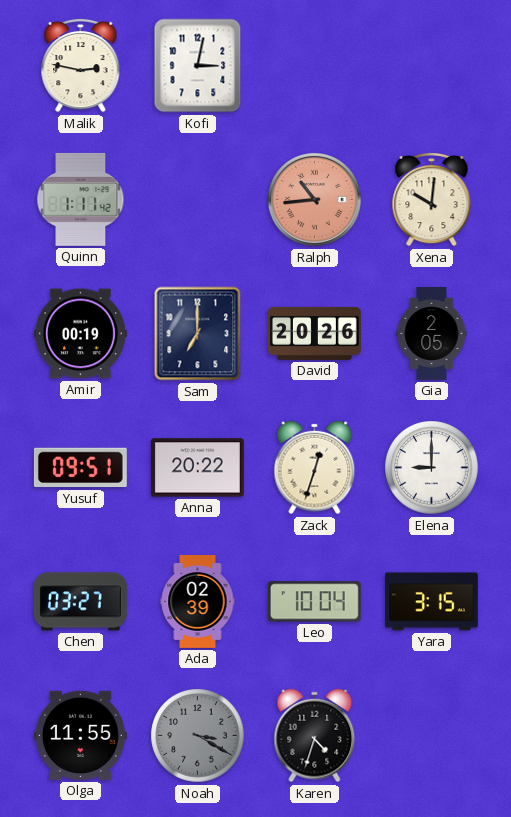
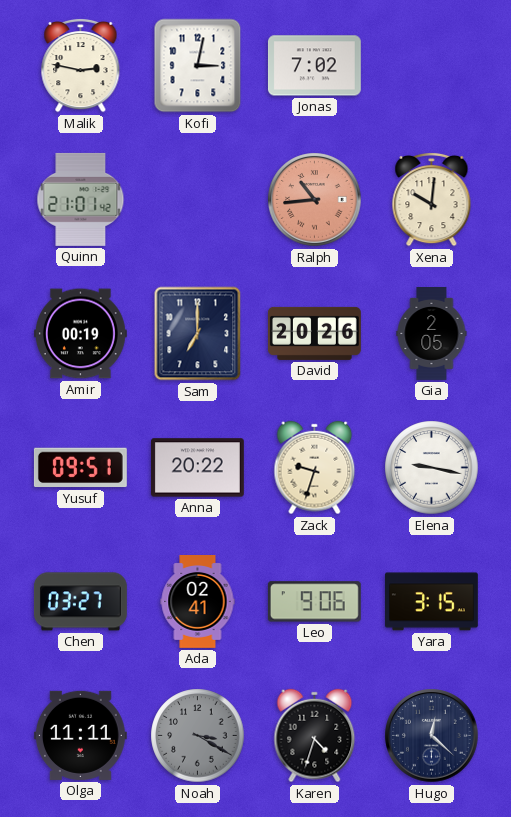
Jonas: none -> 7:02 (314, 66)
Quinn: 1:11 -> 21:01 (81, 199)
Zack: 12:33 -> 9:33 (315, 468)
Elena: 9:00 -> 9:17 (432, 468)
Ada: 02:39 -> 02:41 (198, 602)
Leo: 10:04 -> 9:06 (314, 602)
Olga: 11:55 -> 11:11 (80, 735)
Hugo: none -> 12:22 (432, 736)
